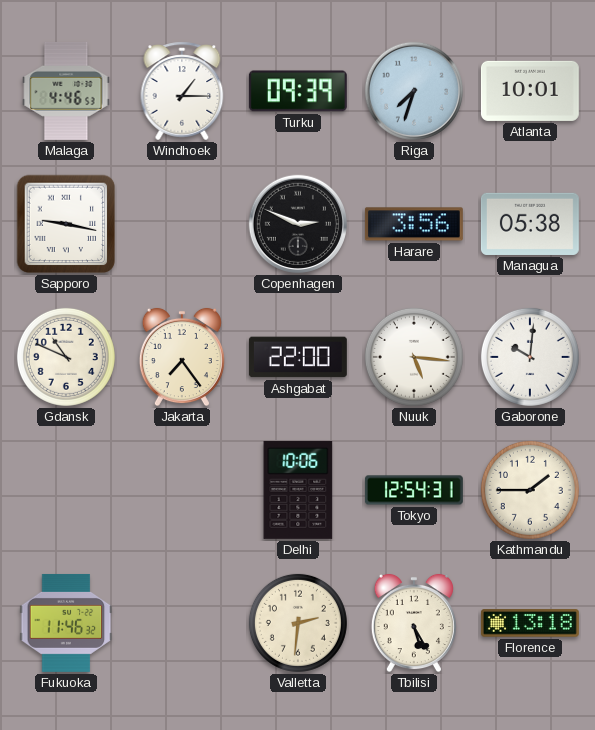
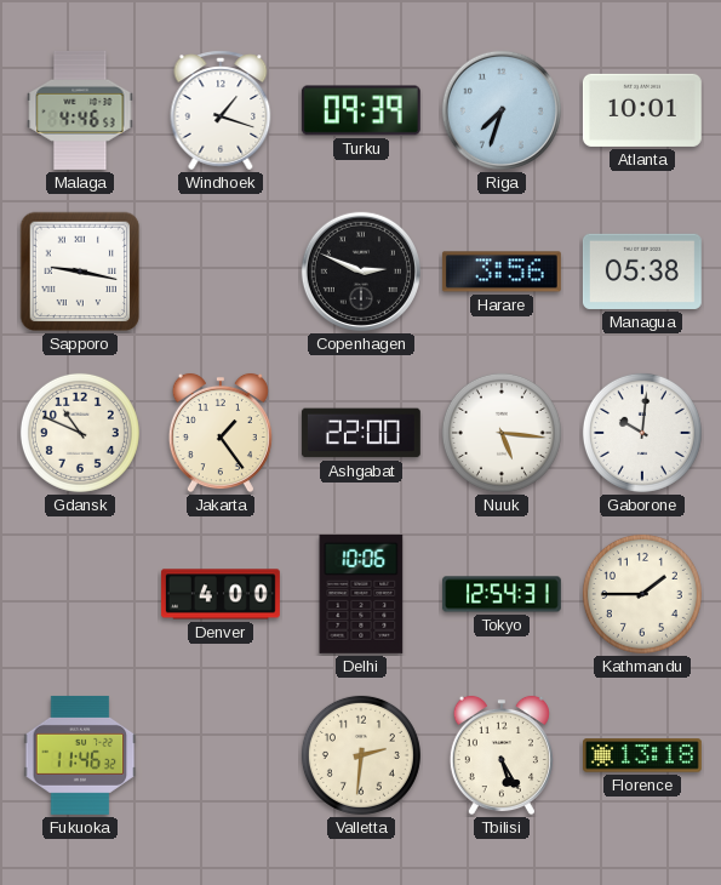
Windhoek: 1:15 -> 1:18 (221, 110)
Jakarta: 7:24 -> 1:24 (221, 433)
Denver: none -> 4:00 (221, 594)
